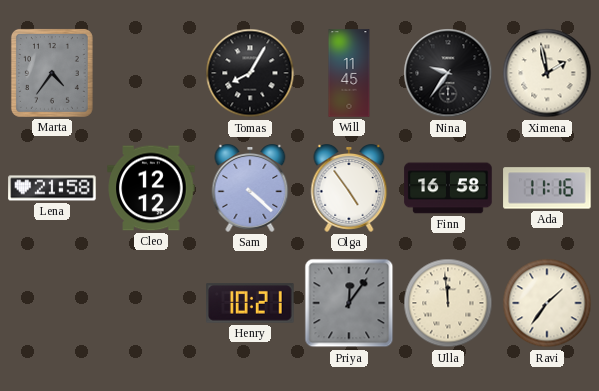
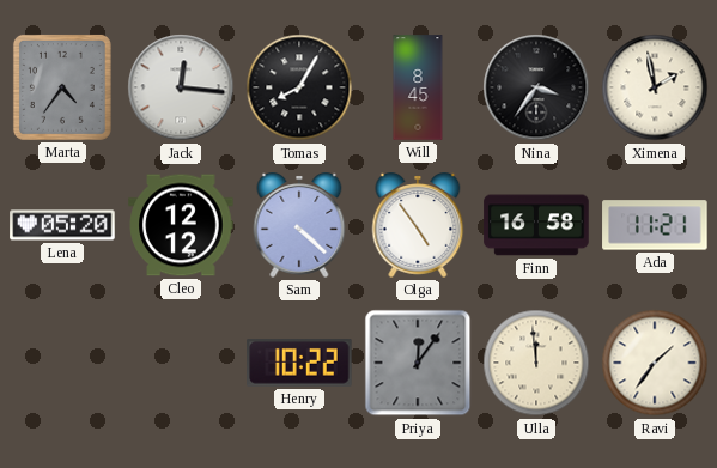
Jack: none -> 12:16 (181, 87)
Will: 11:45 -> 8:45 (418, 87)
Nina: 9:36 -> 3:36 (536, 87)
Lena: 21:58 -> 05:20 (62, 225)
Ada: 11:16 -> 11:21 (655, 225)
Henry: 10:21 -> 10:22 (299, 364)
